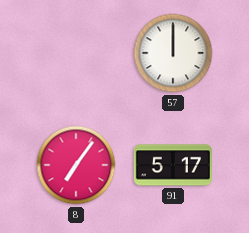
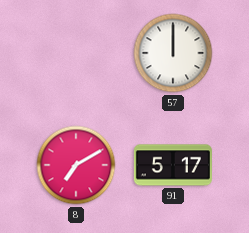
8: 7:06 -> 7:10 (76, 165)
